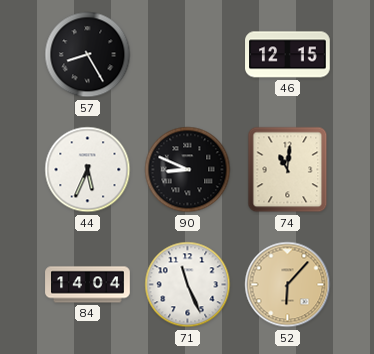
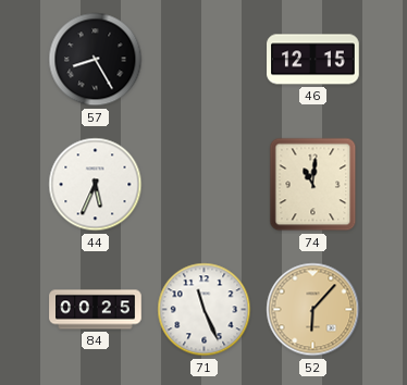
90: 8:49 -> none (188, 170)
84: 14:04 -> 00:25 (96, 310)
